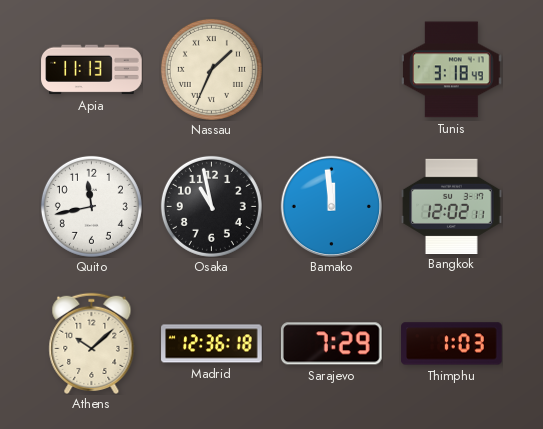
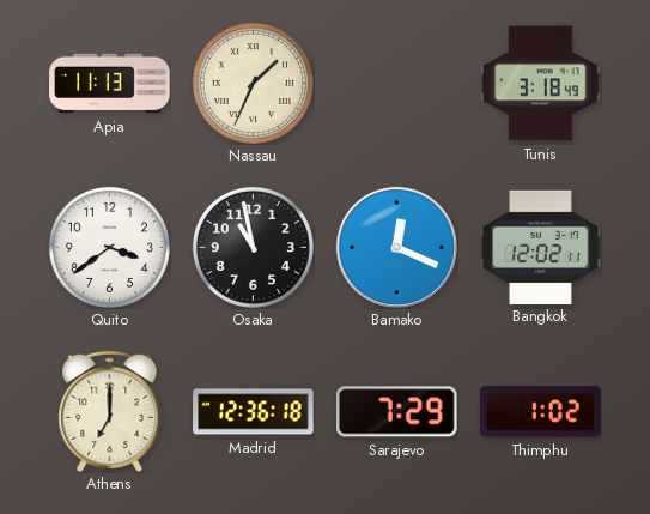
Quito: 11:43 -> 3:39 (109, 247)
Bamako: 11:59 -> 12:19 (396, 247)
Athens: 10:08 -> 7:00 (110, 411)
Thimphu: 1:03 -> 1:02 (541, 412)
